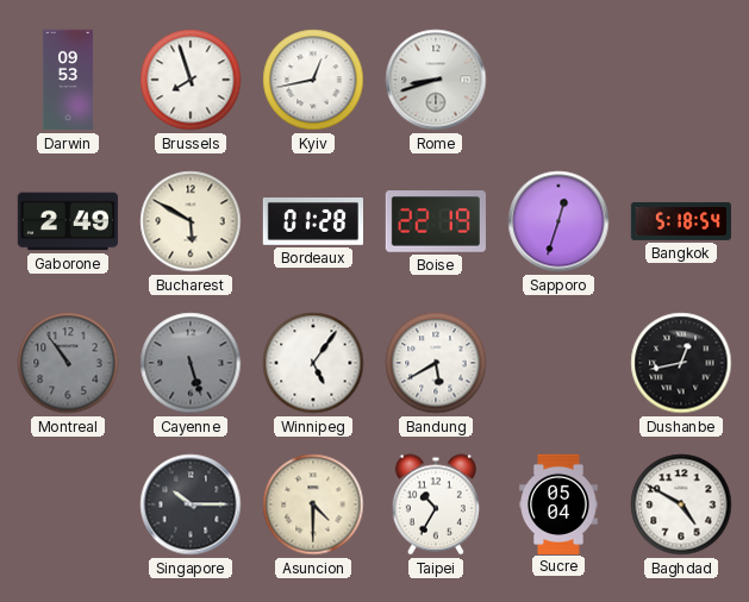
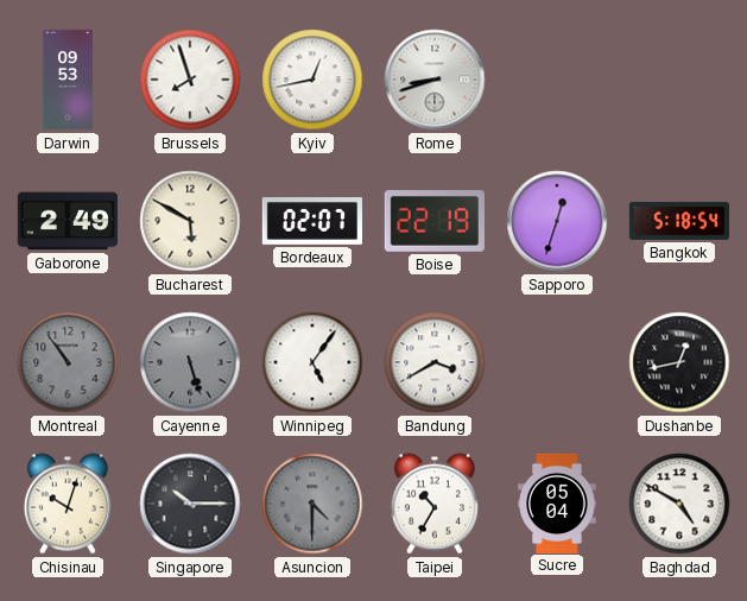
Bordeaux: 01:28 -> 02:07 (311, 222)
Bandung: 5:40 -> 3:40 (435, 362)
Chisinau: none -> 10:03 (68, 504)
Asuncion dial: cream -> grey (312, 504)
